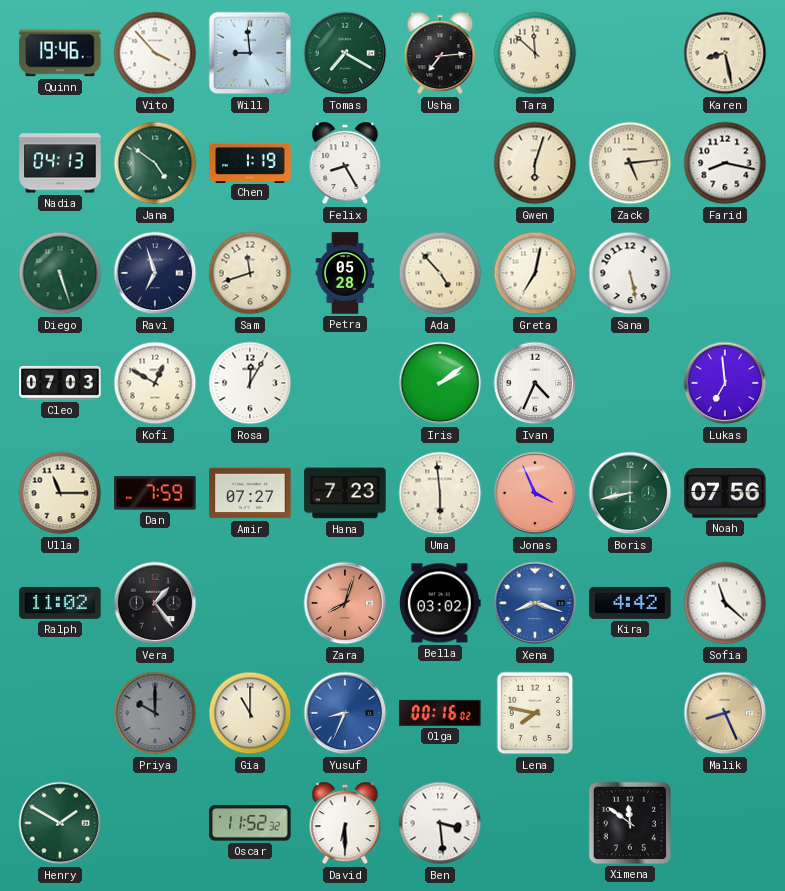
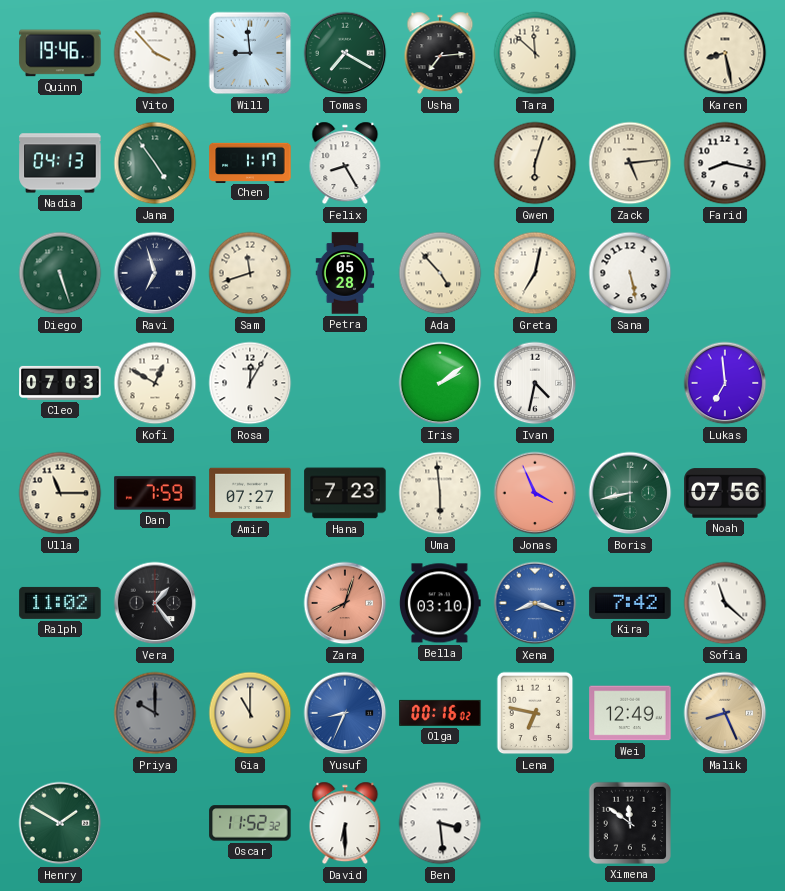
Jana: 4:51 -> 4:54 (155, 163)
Chen: 1:19 -> 1:17 (250, 162)
Ivan: 4:34 -> 4:32 (535, 383)
Bella: 03:02 -> 03:10 (440, 603)
Kira: 4:42 -> 7:42 (630, 603)
Lena: 7:47 -> 6:47 (535, 713)
Wei: none -> 12:49 (630, 713)
